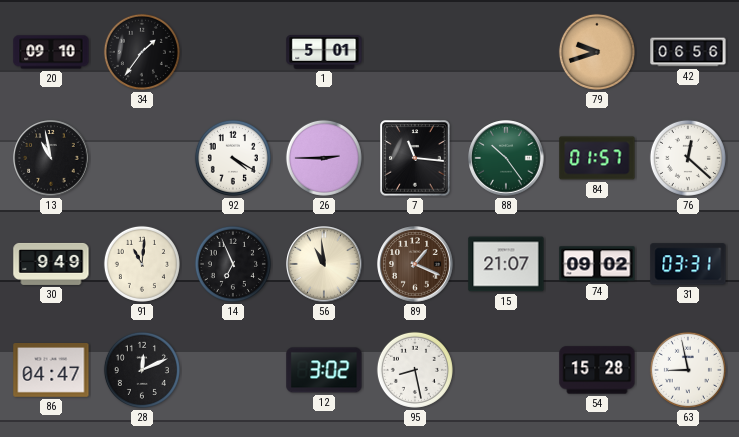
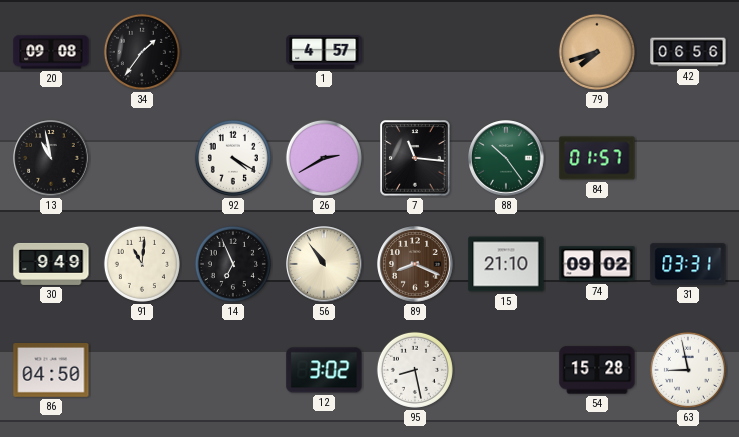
20: 09:10 -> 09:08 (51, 52)
1: 5:01 -> 4:57 (324, 52)
79: 9:42 -> 7:42 (597, 52)
26: 2:45 -> 2:40 (324, 158)
76: 12:22 -> none (688, 158)
56: 10:59 -> 10:54 (324, 264)
89: 1:19 -> 8:19 (415, 264)
15: 21:07 -> 21:10 (506, 264)
86: 04:47 -> 04:50 (51, 371)
28: 12:11 -> none (142, 370)
